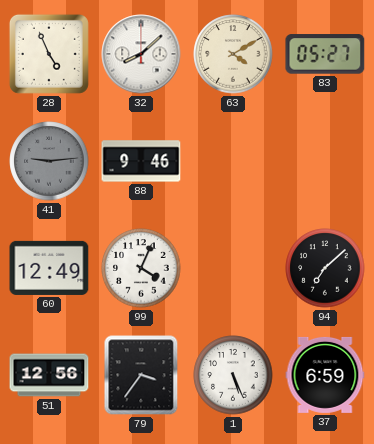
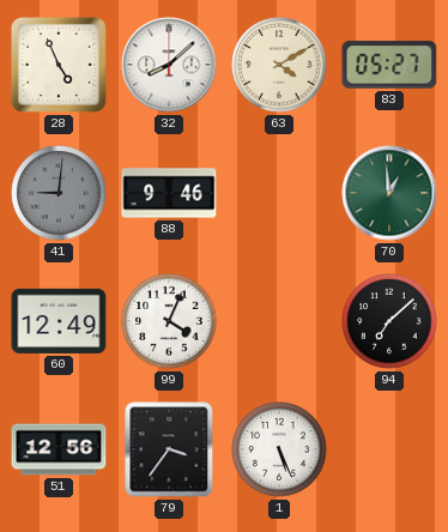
41: 9:14 -> 9:01 (59, 193)
70: none -> 12:59 (389, 193)
37: 6:59 -> none (325, 375)
